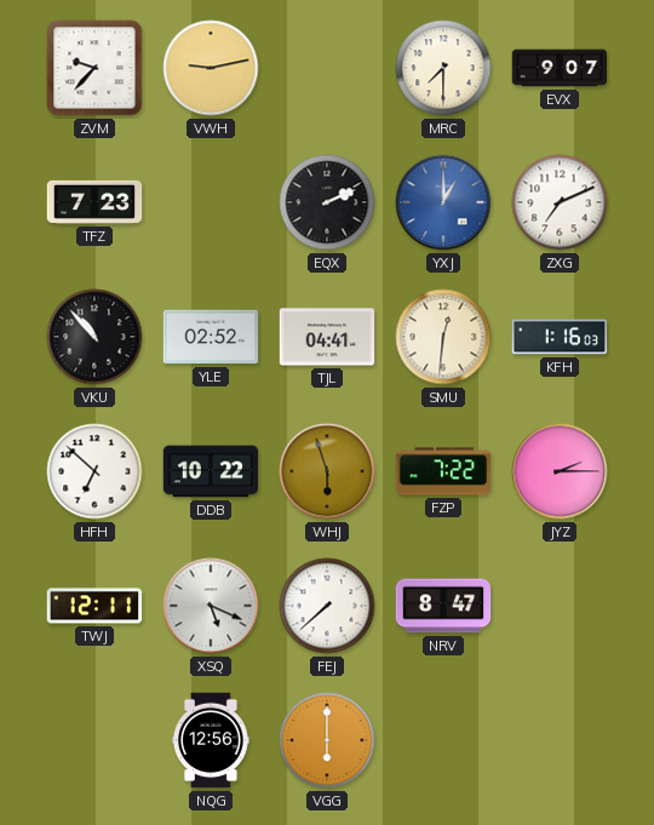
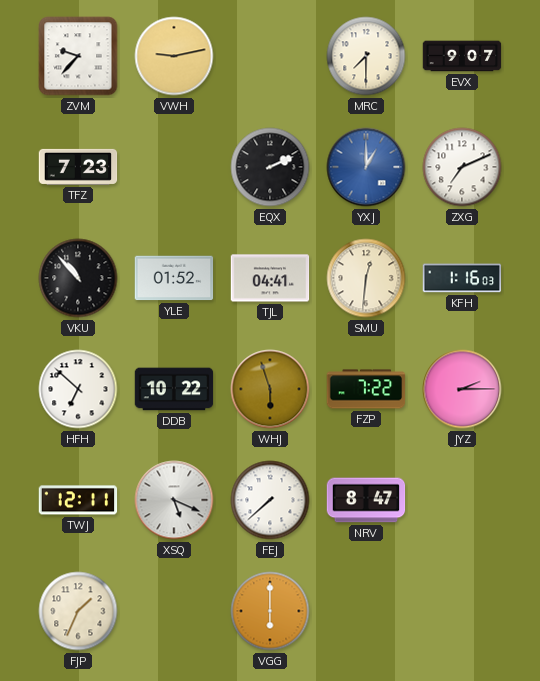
YLE: 02:52 -> 01:52 (174, 278)
FJP: none -> 1:34 (78, 611)
NQG: 12:56 -> none (212, 740)
